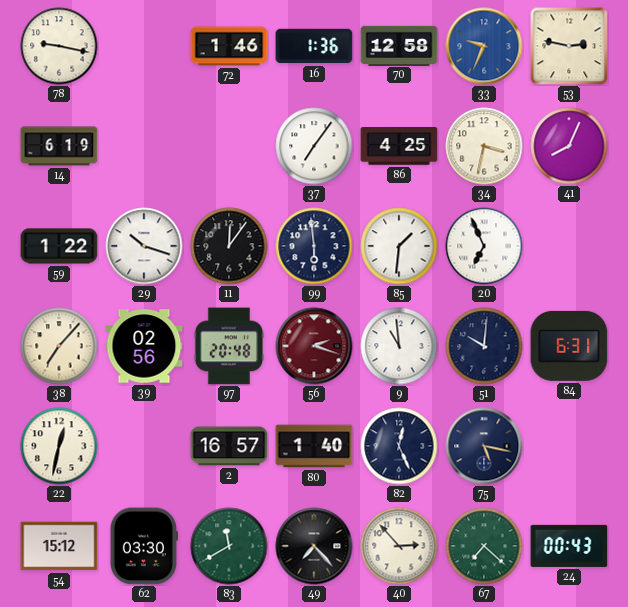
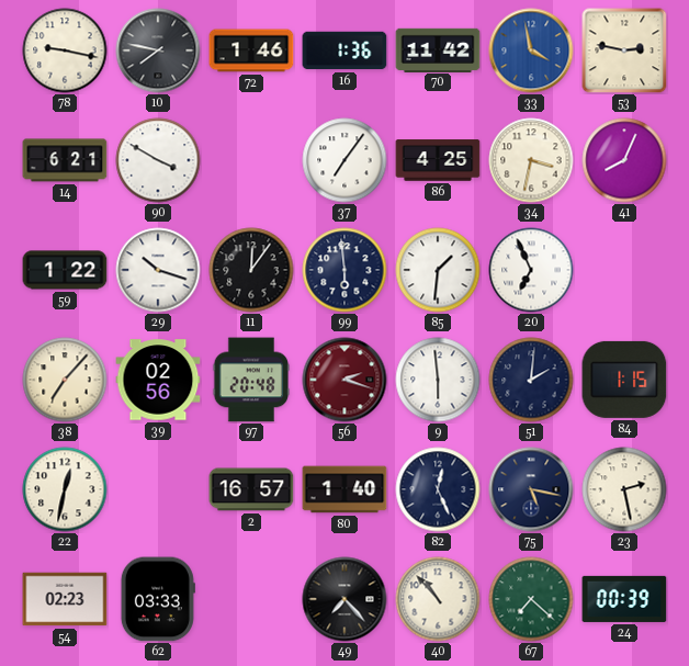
10: none -> 7:47 (158, 50)
70: 12:58 -> 11:42 (438, 49)
33: 9:34 -> 3:58 (531, 50)
14: 6:19 -> 6:21 (65, 160)
90: none -> 3:50 (158, 160)
9: 10:59 -> 5:59 (438, 380)
51: 10:01 -> 2:01 (531, 380)
84: 6:31 -> 1:15 (624, 380)
23: none -> 2:28 (624, 489)
54: 15:12 -> 02:23 (65, 599)
62: 03:30 -> 03:33 (158, 599)
83: 11:40 -> none (229, 546)
40: 2:53 -> 10:53 (438, 599)
24: 00:43 -> 00:39 (624, 599)
